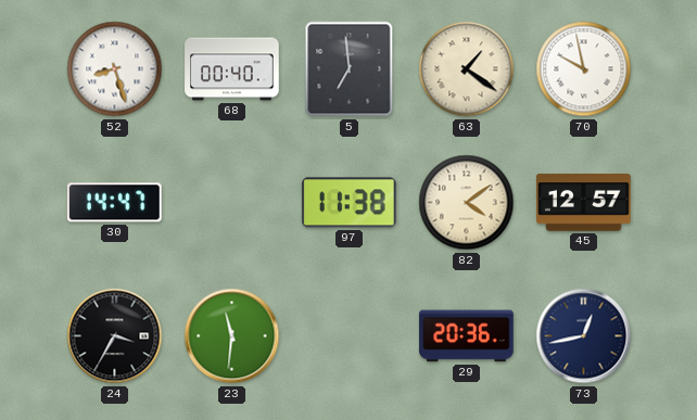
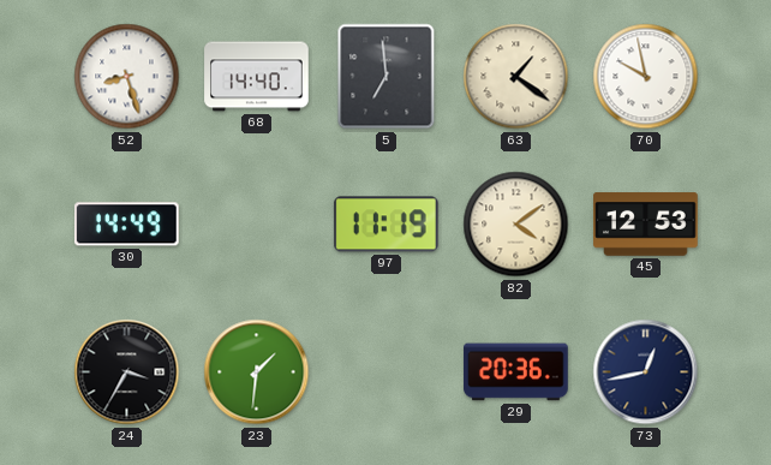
68: 00:40 -> 14:40 (257, 77)
30: 14:47 -> 14:49 (126, 225)
97: 11:38 -> 11:19 (385, 225)
45: 12:57 -> 12:53 (646, 225)
23: 11:31 -> 1:31 (257, 372)
